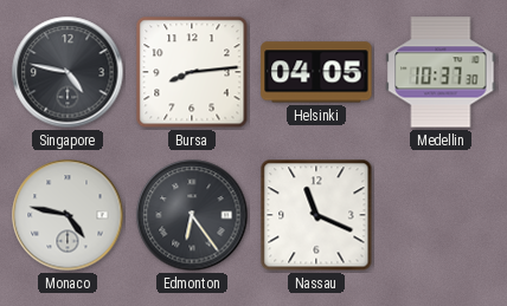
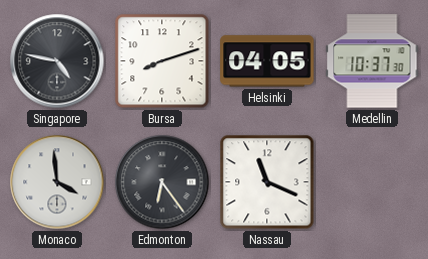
Bursa: 8:14 -> 8:12 (162, 61)
Monaco: 4:47 -> 3:59 (57, 182)
